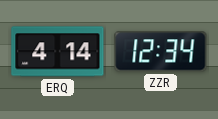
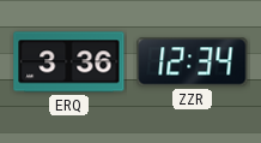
ERQ: 4:14 -> 3:36 (69, 62)
